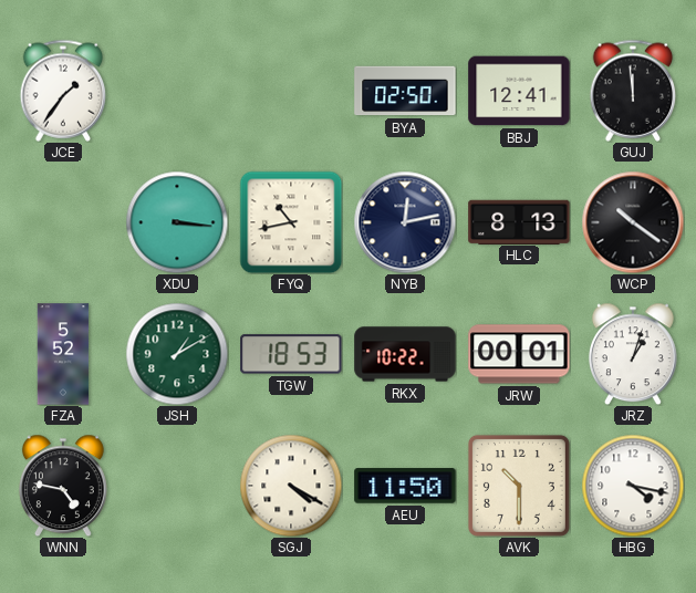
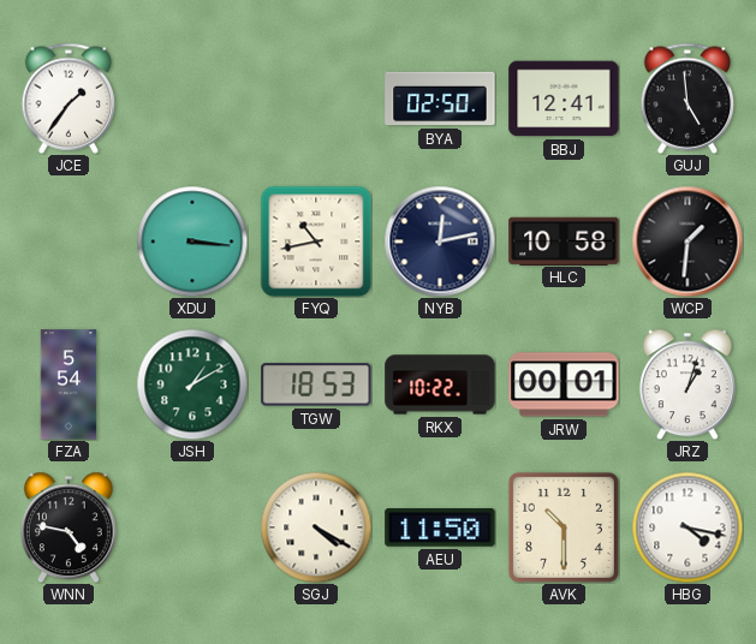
GUJ: 11:59 -> 4:59 (687, 99)
HLC: 8:13 -> 10:58 (564, 240)
WCP: 10:21 -> 1:31 (687, 241)
FZA: 5:52 -> 5:54 (69, 384)
